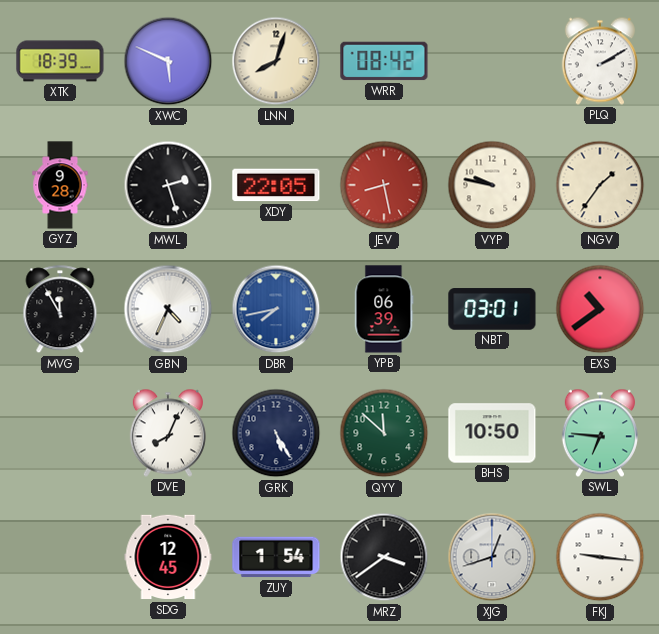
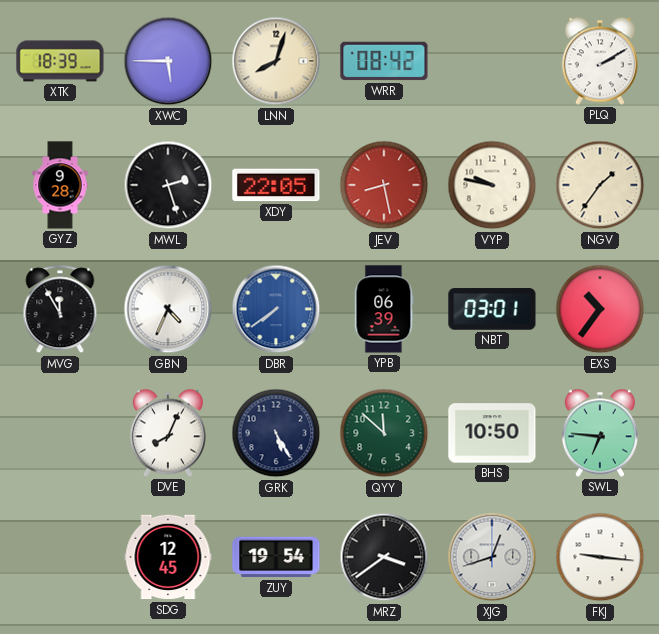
XWC: 5:49 -> 5:45 (168, 61)
DBR: 7:43 -> 7:39 (276, 309)
EXS: 10:39 -> 10:36 (600, 309)
ZUY: 1:54 -> 19:54 (276, 557)
